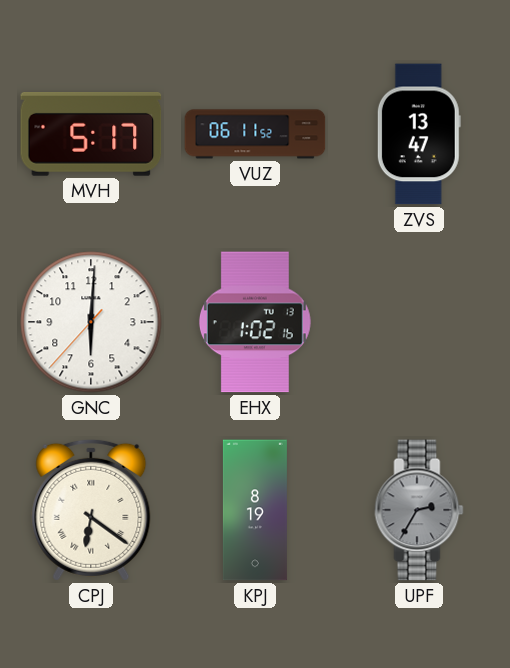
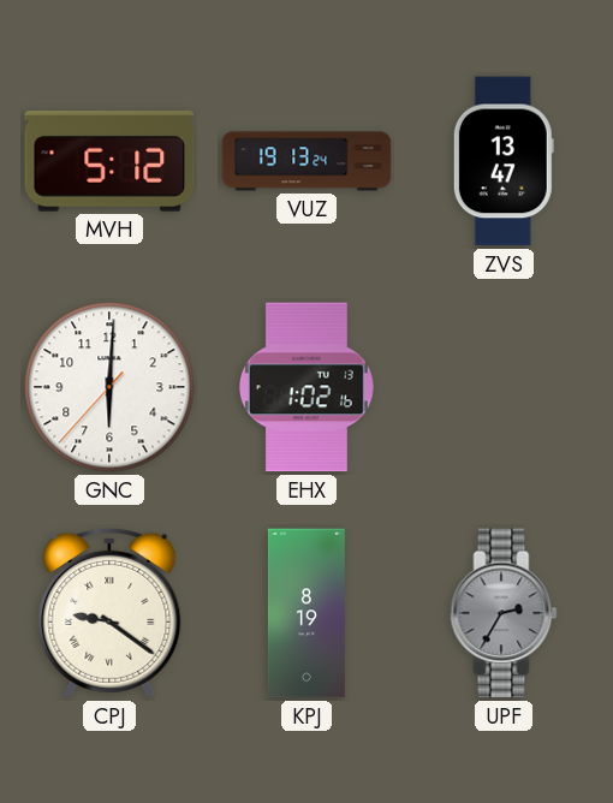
MVH: 5:17 -> 5:12 (109, 162)
VUZ: 06:11 -> 19:13 (306, 161)
CPJ: 6:21 -> 9:21 (109, 613)
